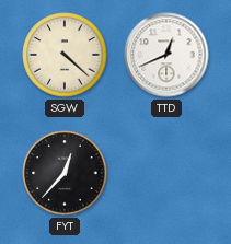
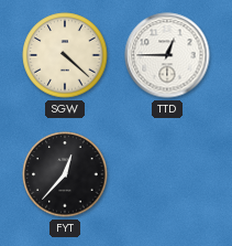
TTD: 12:41 -> 12:45 (167, 55)
